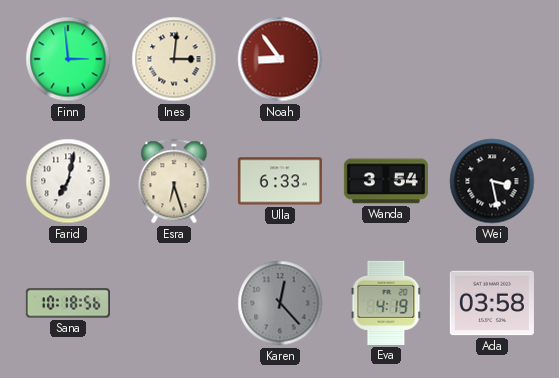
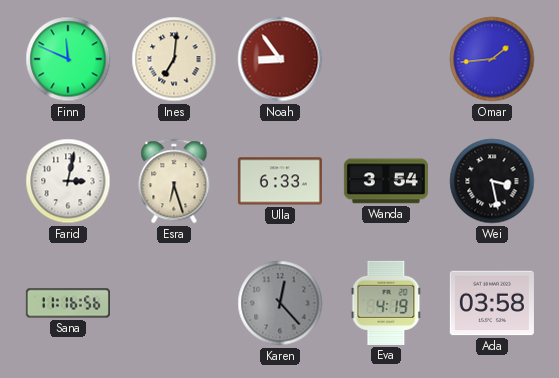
Finn: 2:59 -> 11:49 (68, 59)
Ines: 3:01 -> 7:01 (174, 59)
Omar: none -> 1:44 (492, 59)
Farid: 7:02 -> 3:02 (68, 181)
Sana: 10:18 -> 11:16 (68, 303)
